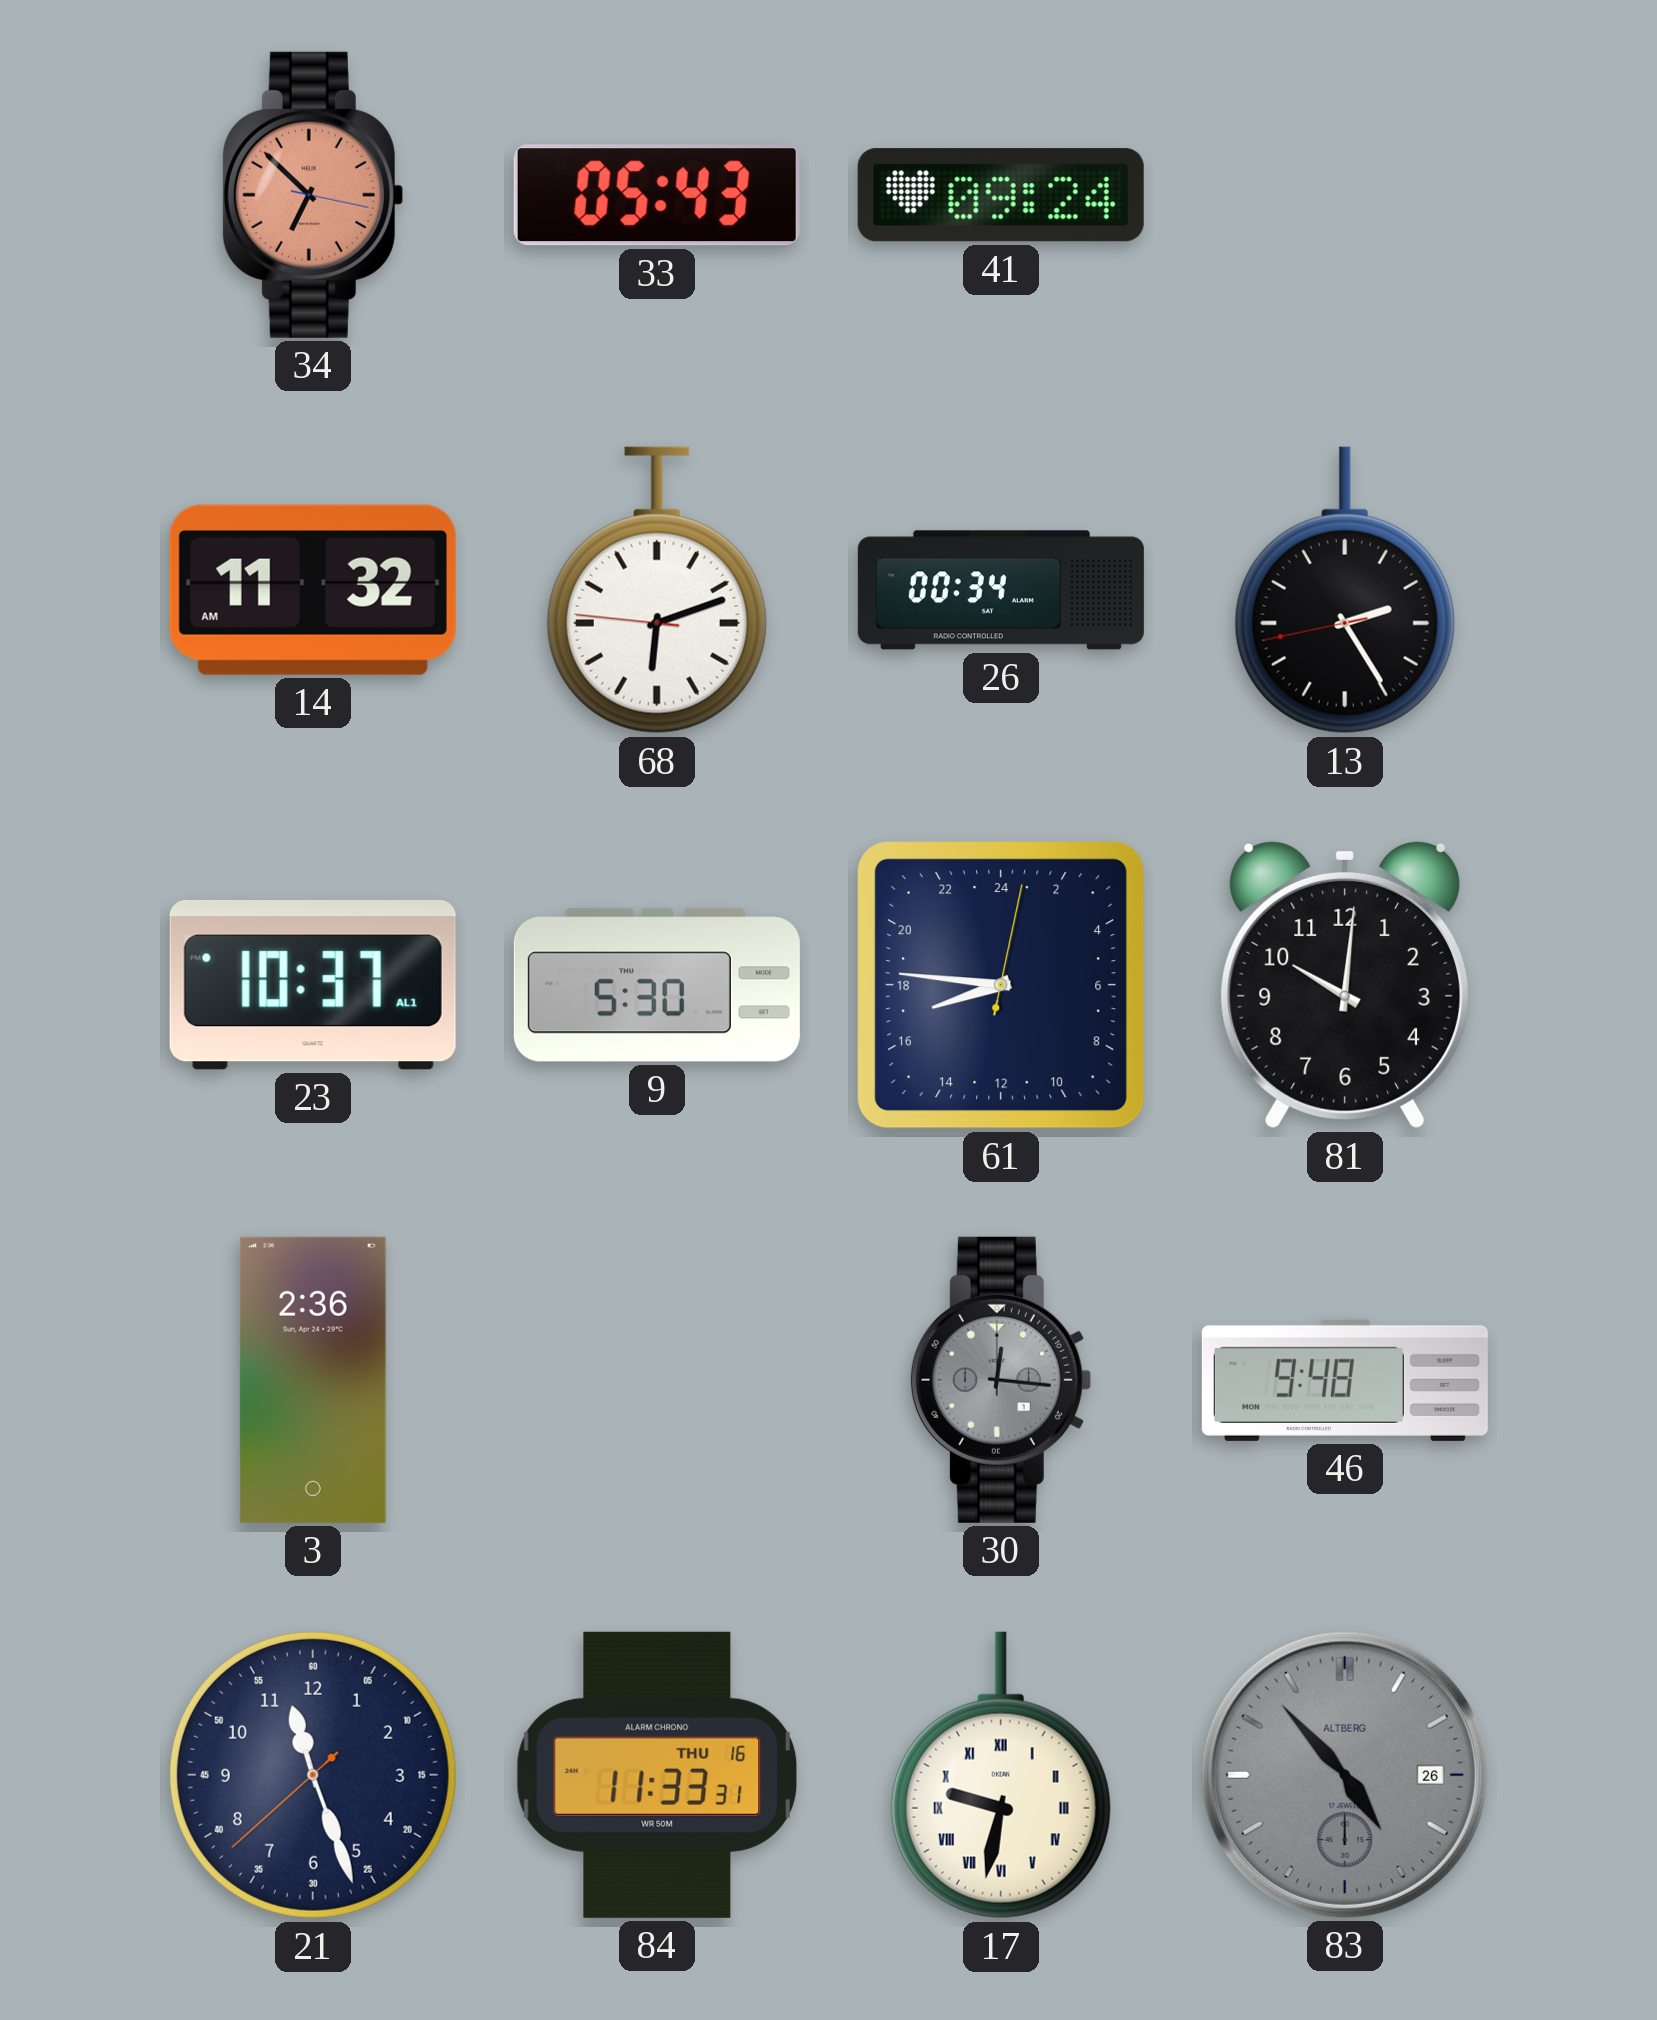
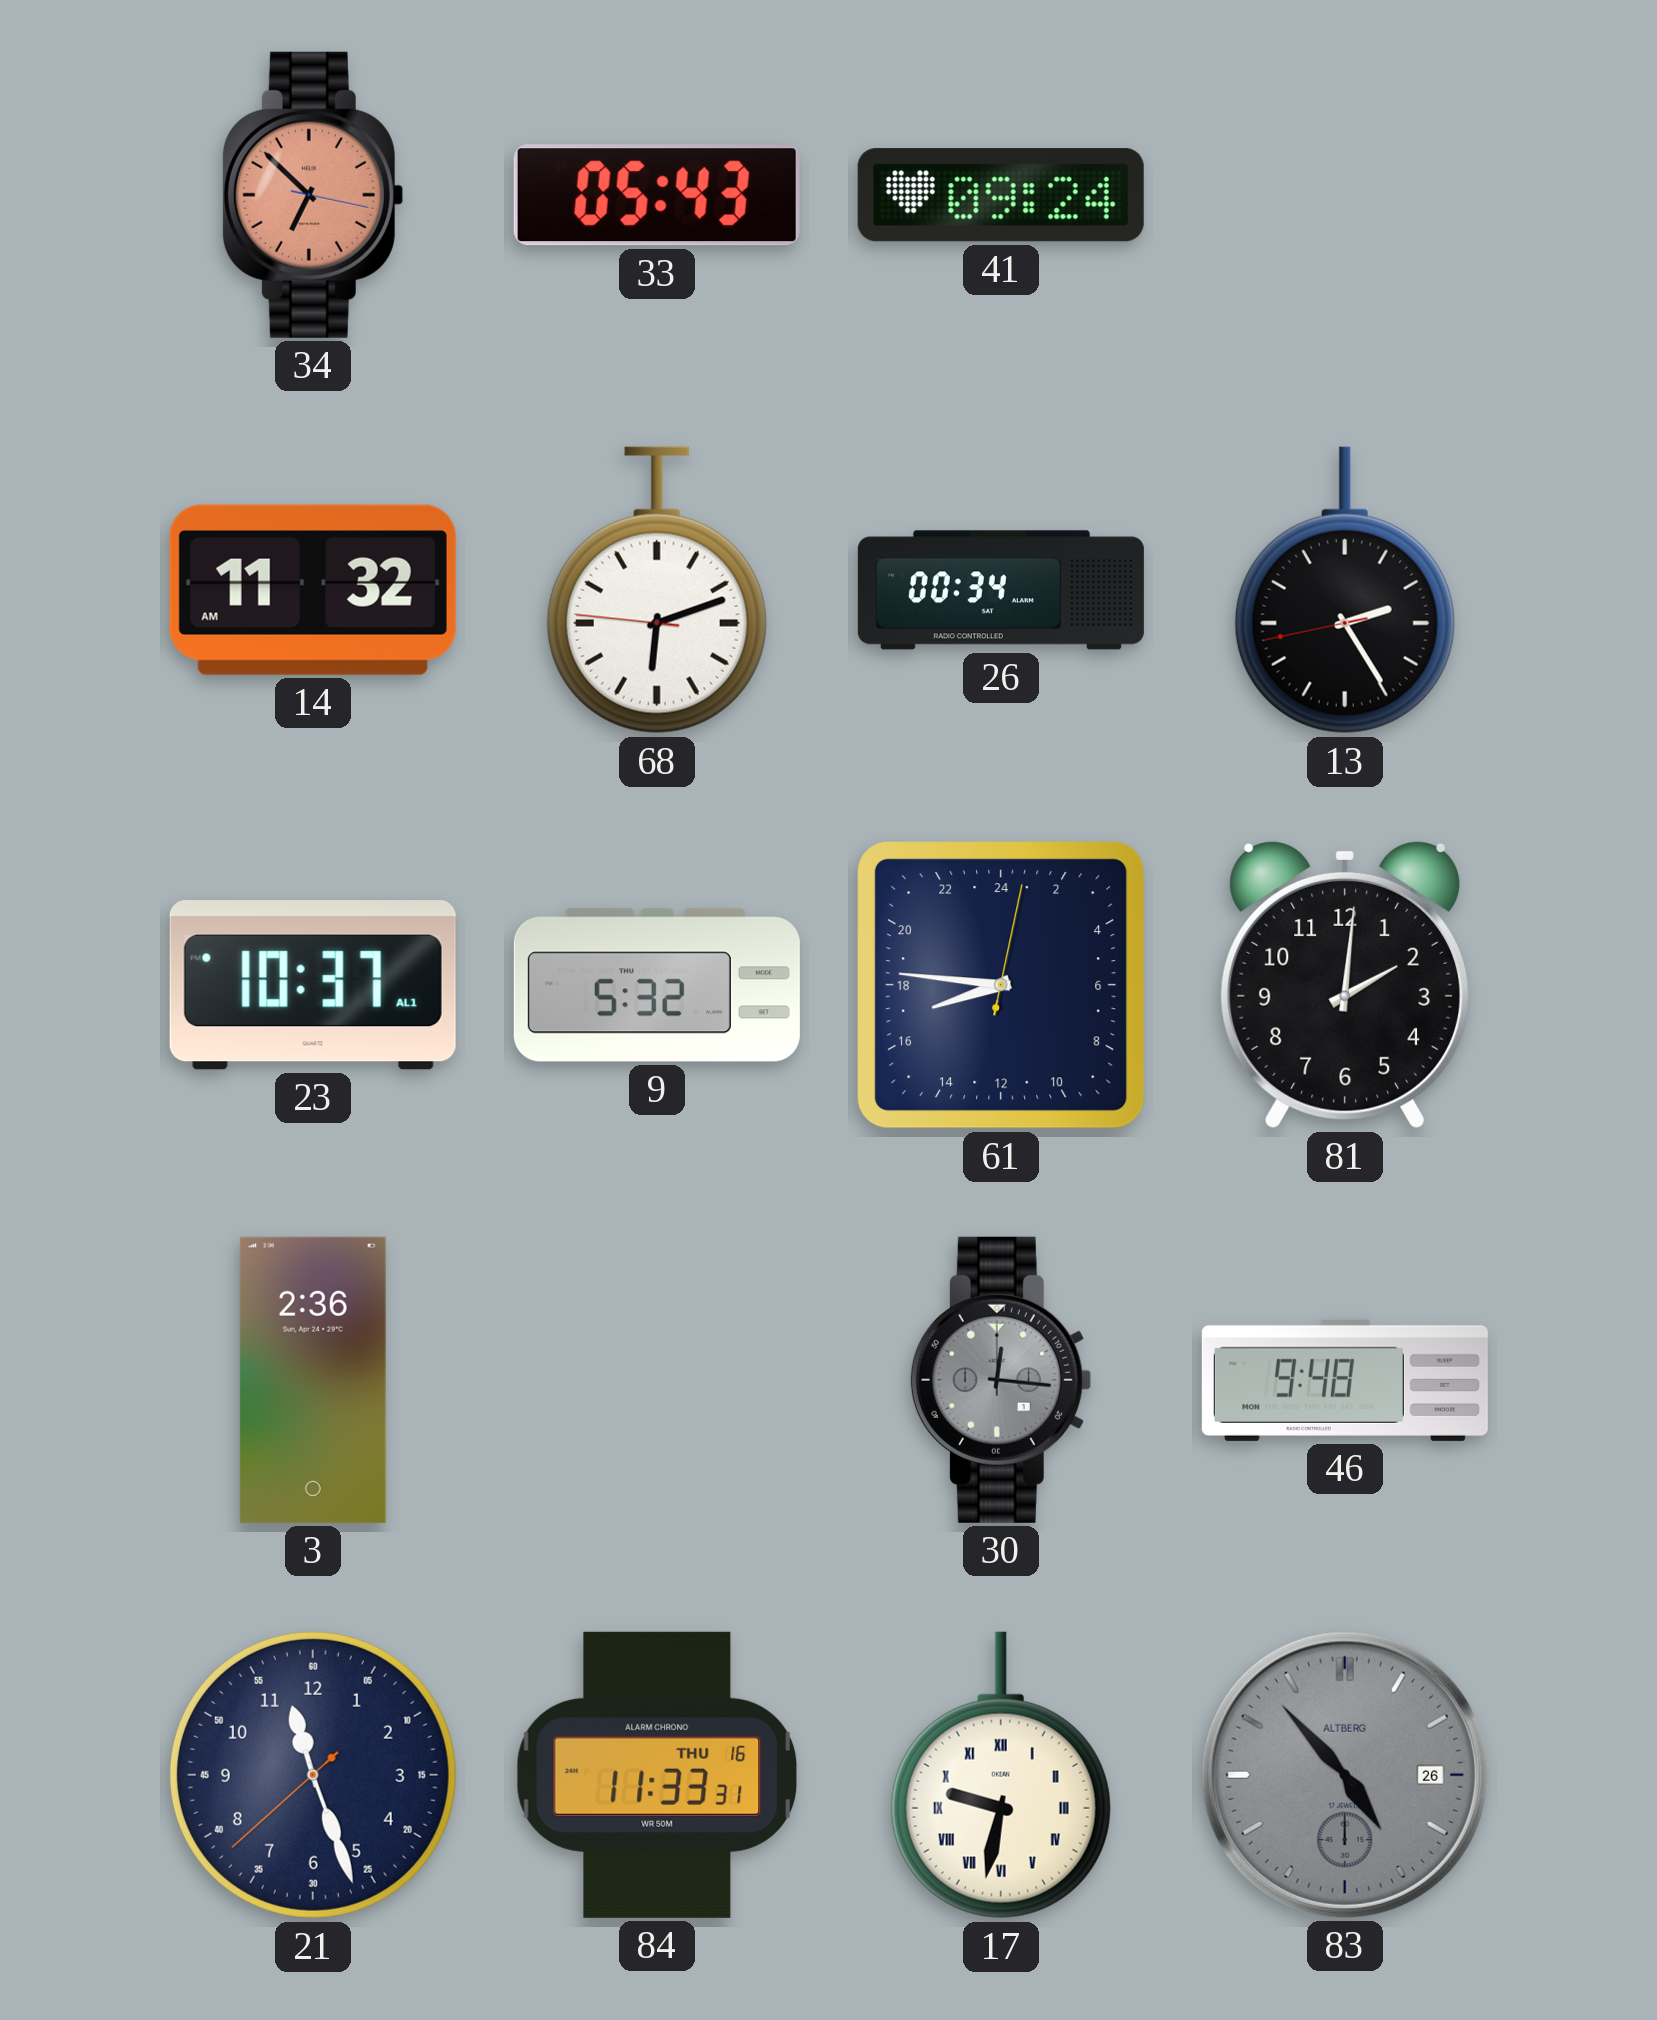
9: 5:30 -> 5:32 (657, 985)
81: 10:01 -> 2:01 (1345, 985)
